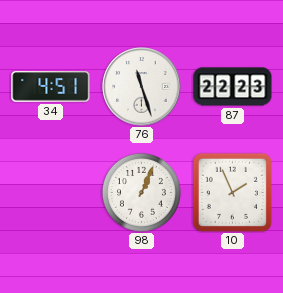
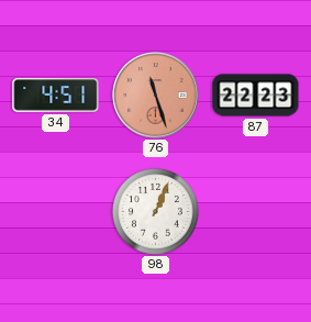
76 dial: white -> salmon (156, 96)
10: 1:56 -> none (232, 192)
